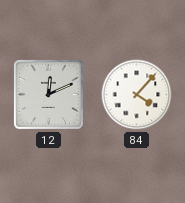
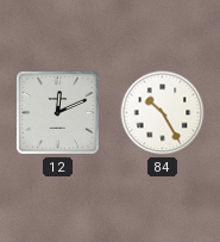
84: 4:07 -> 10:25 (163, 113)
